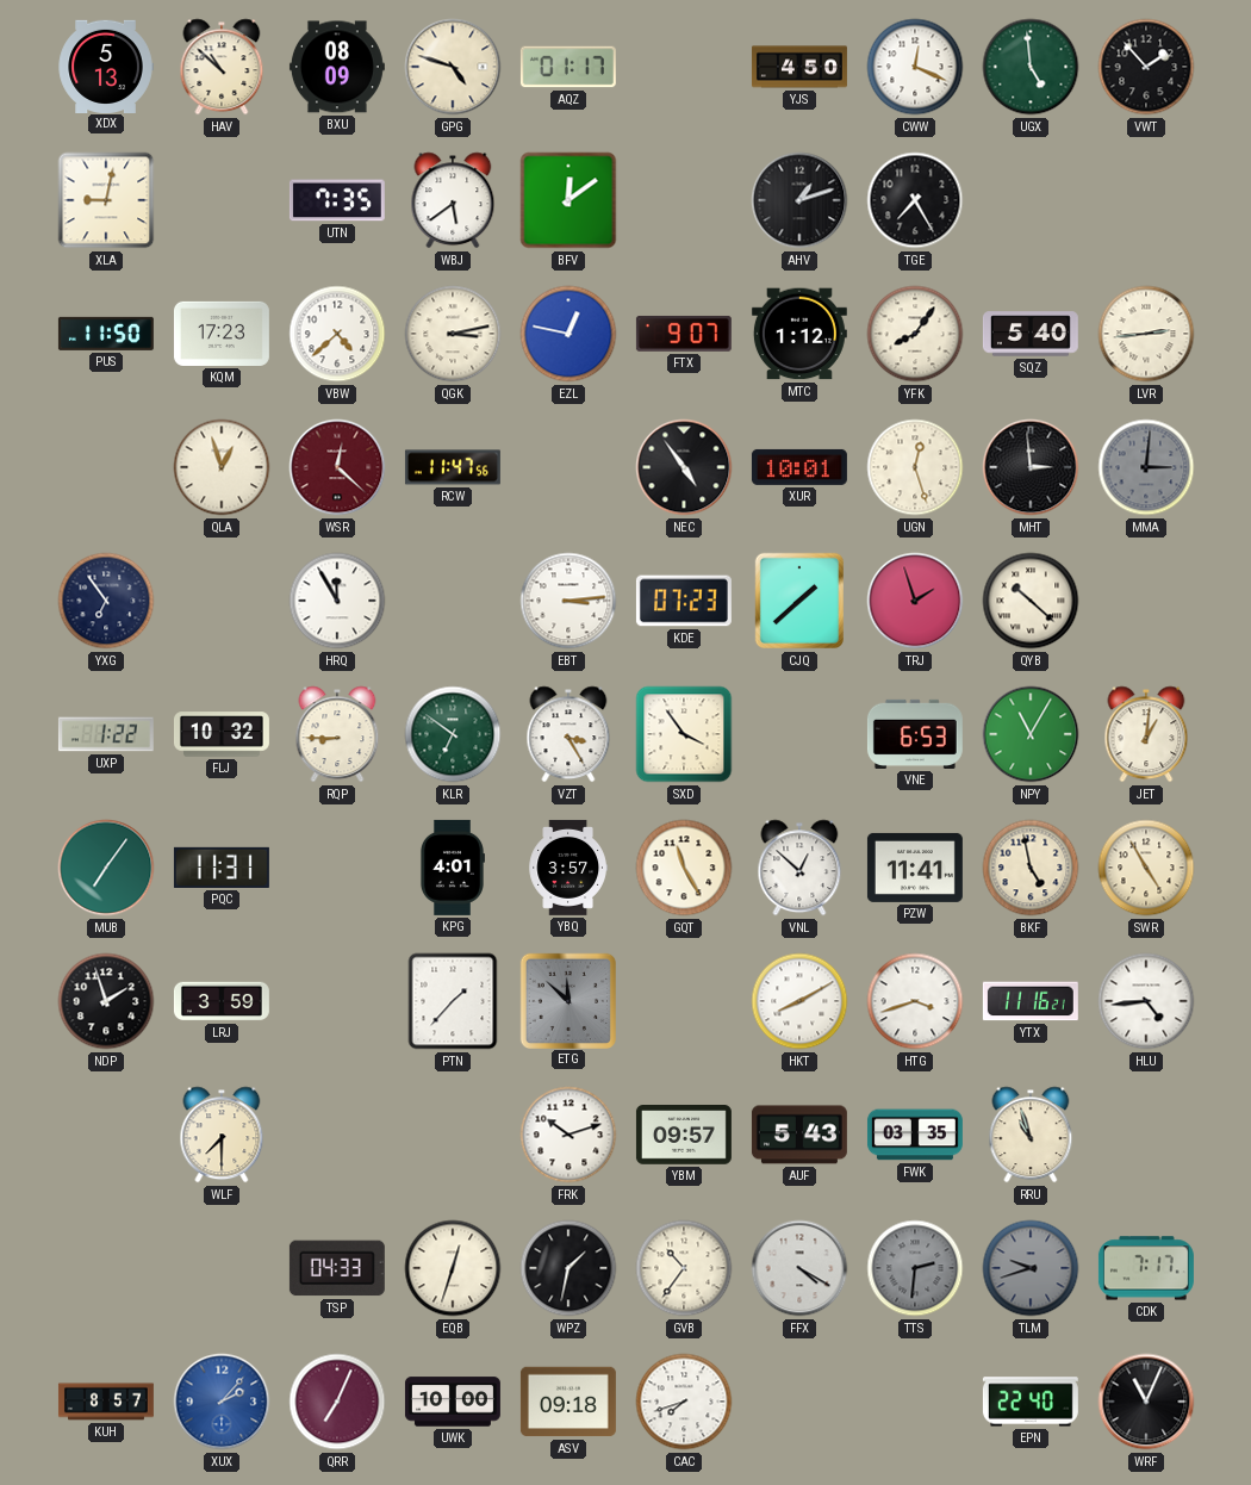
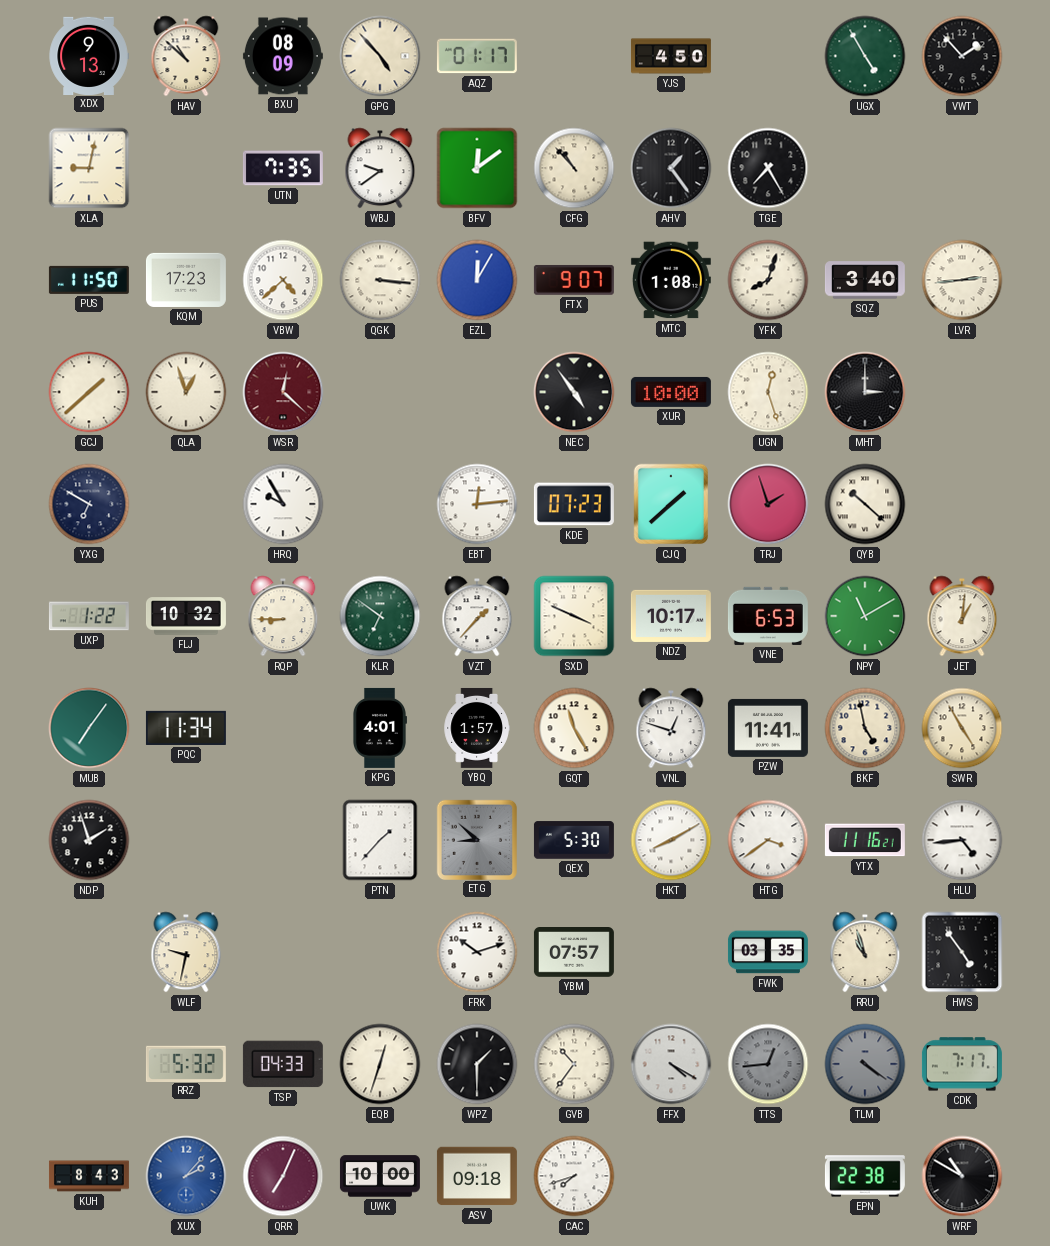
XDX: 5:13 -> 9:13 (89, 55)
GPG: 4:48 -> 4:53 (380, 56)
CWW: 12:19 -> none (915, 67)
UGX: 4:59 -> 4:55 (865, 56)
WBJ: 5:39 -> 9:39 (380, 168)
CFG: none -> 10:53 (574, 168)
AHV: 1:12 -> 1:24 (671, 168)
QGK: 3:13 -> 3:16 (380, 280)
EZL: 12:47 -> 12:05 (477, 280)
MTC: 1:12 -> 1:08 (671, 280)
YFK: 8:06 -> 8:03 (768, 280)
SQZ: 5:40 -> 3:40 (865, 280)
GCJ: none -> 1:38 (89, 392)
RCW: 11:47 -> none (453, 467)
XUR: 10:01 -> 10:00 (671, 392)
MHT: 2:59 -> 3:00 (865, 392)
MMA: 3:01 -> none (1146, 467)
YXG: 6:54 -> 6:50 (89, 504)
HRQ: 11:55 -> 9:55 (283, 504)
EBT: 3:14 -> 12:14 (477, 504)
VZT: 3:25 -> 1:37 (477, 616)
SXD: 3:54 -> 3:49 (574, 616)
NDZ: none -> 10:17 (671, 616)
NPY: 11:05 -> 11:10 (865, 616)
PQC: 11:31 -> 11:34 (186, 728)
YBQ: 3:57 -> 1:57 (477, 728)
VNL: 12:52 -> 12:48 (671, 728)
LRJ: 3:59 -> none (222, 1001)
ETG: 11:52 -> 8:52 (476, 839)
QEX: none -> 5:30 (574, 840)
HTG: 3:42 -> 3:39 (768, 840)
WLF: 7:30 -> 9:32 (186, 952)
YBM: 09:57 -> 07:57 (574, 953)
AUF: 5:43 -> none (799, 1135)
HWS: none -> 4:54 (962, 952)
RRZ: none -> 5:32 (186, 1063)
WPZ: 1:32 -> 1:30 (477, 1064)
TTS: 2:31 -> 12:44 (768, 1064)
TLM: 9:42 -> 4:21 (865, 1064)
KUH: 8:57 -> 8:43 (89, 1176)
EPN: 22:40 -> 22:38 (865, 1176)
WRF: 11:04 -> 10:50 (962, 1176)
